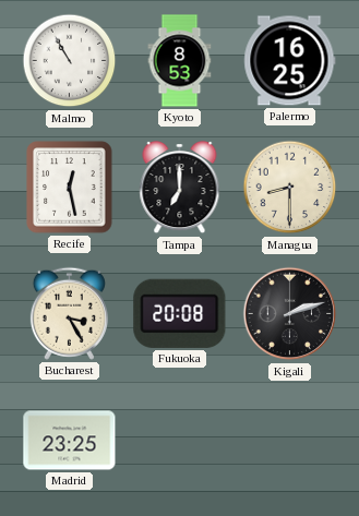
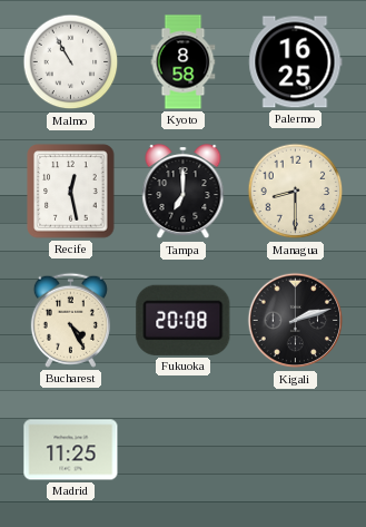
Kyoto: 8:53 -> 8:58 (184, 62)
Bucharest: 3:25 -> 4:25 (70, 320)
Madrid: 23:25 -> 11:25 (71, 450)
